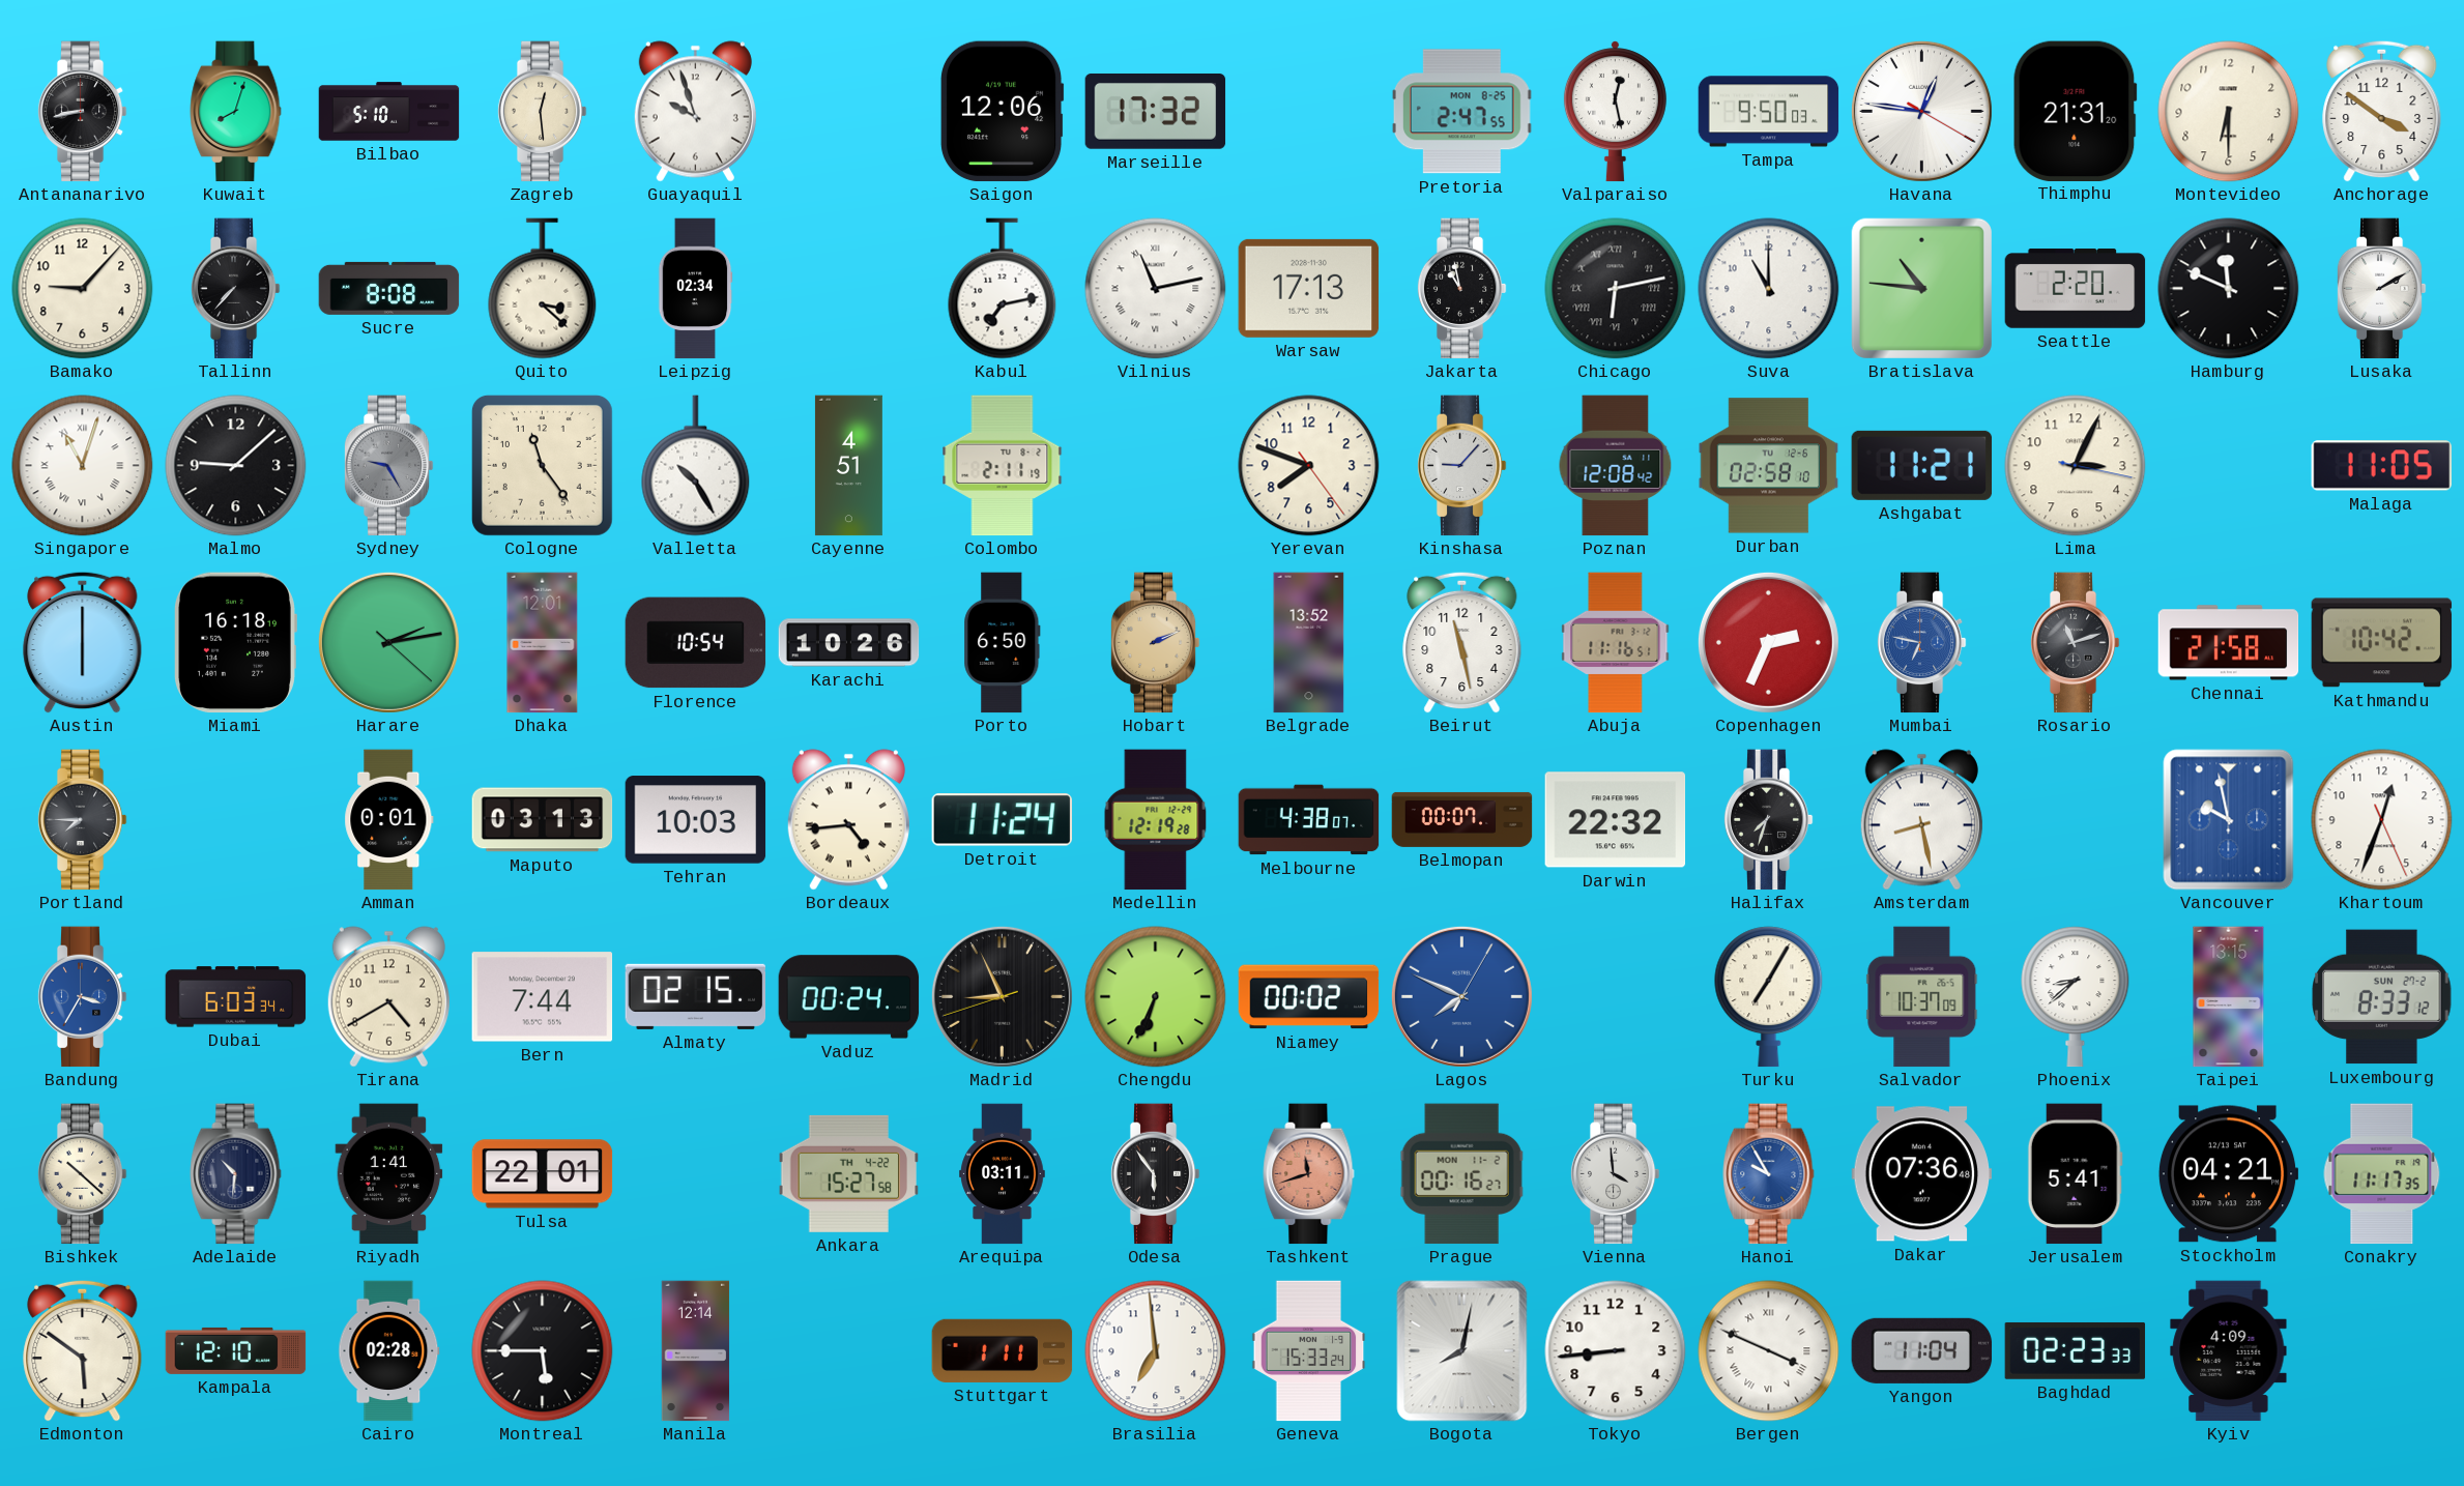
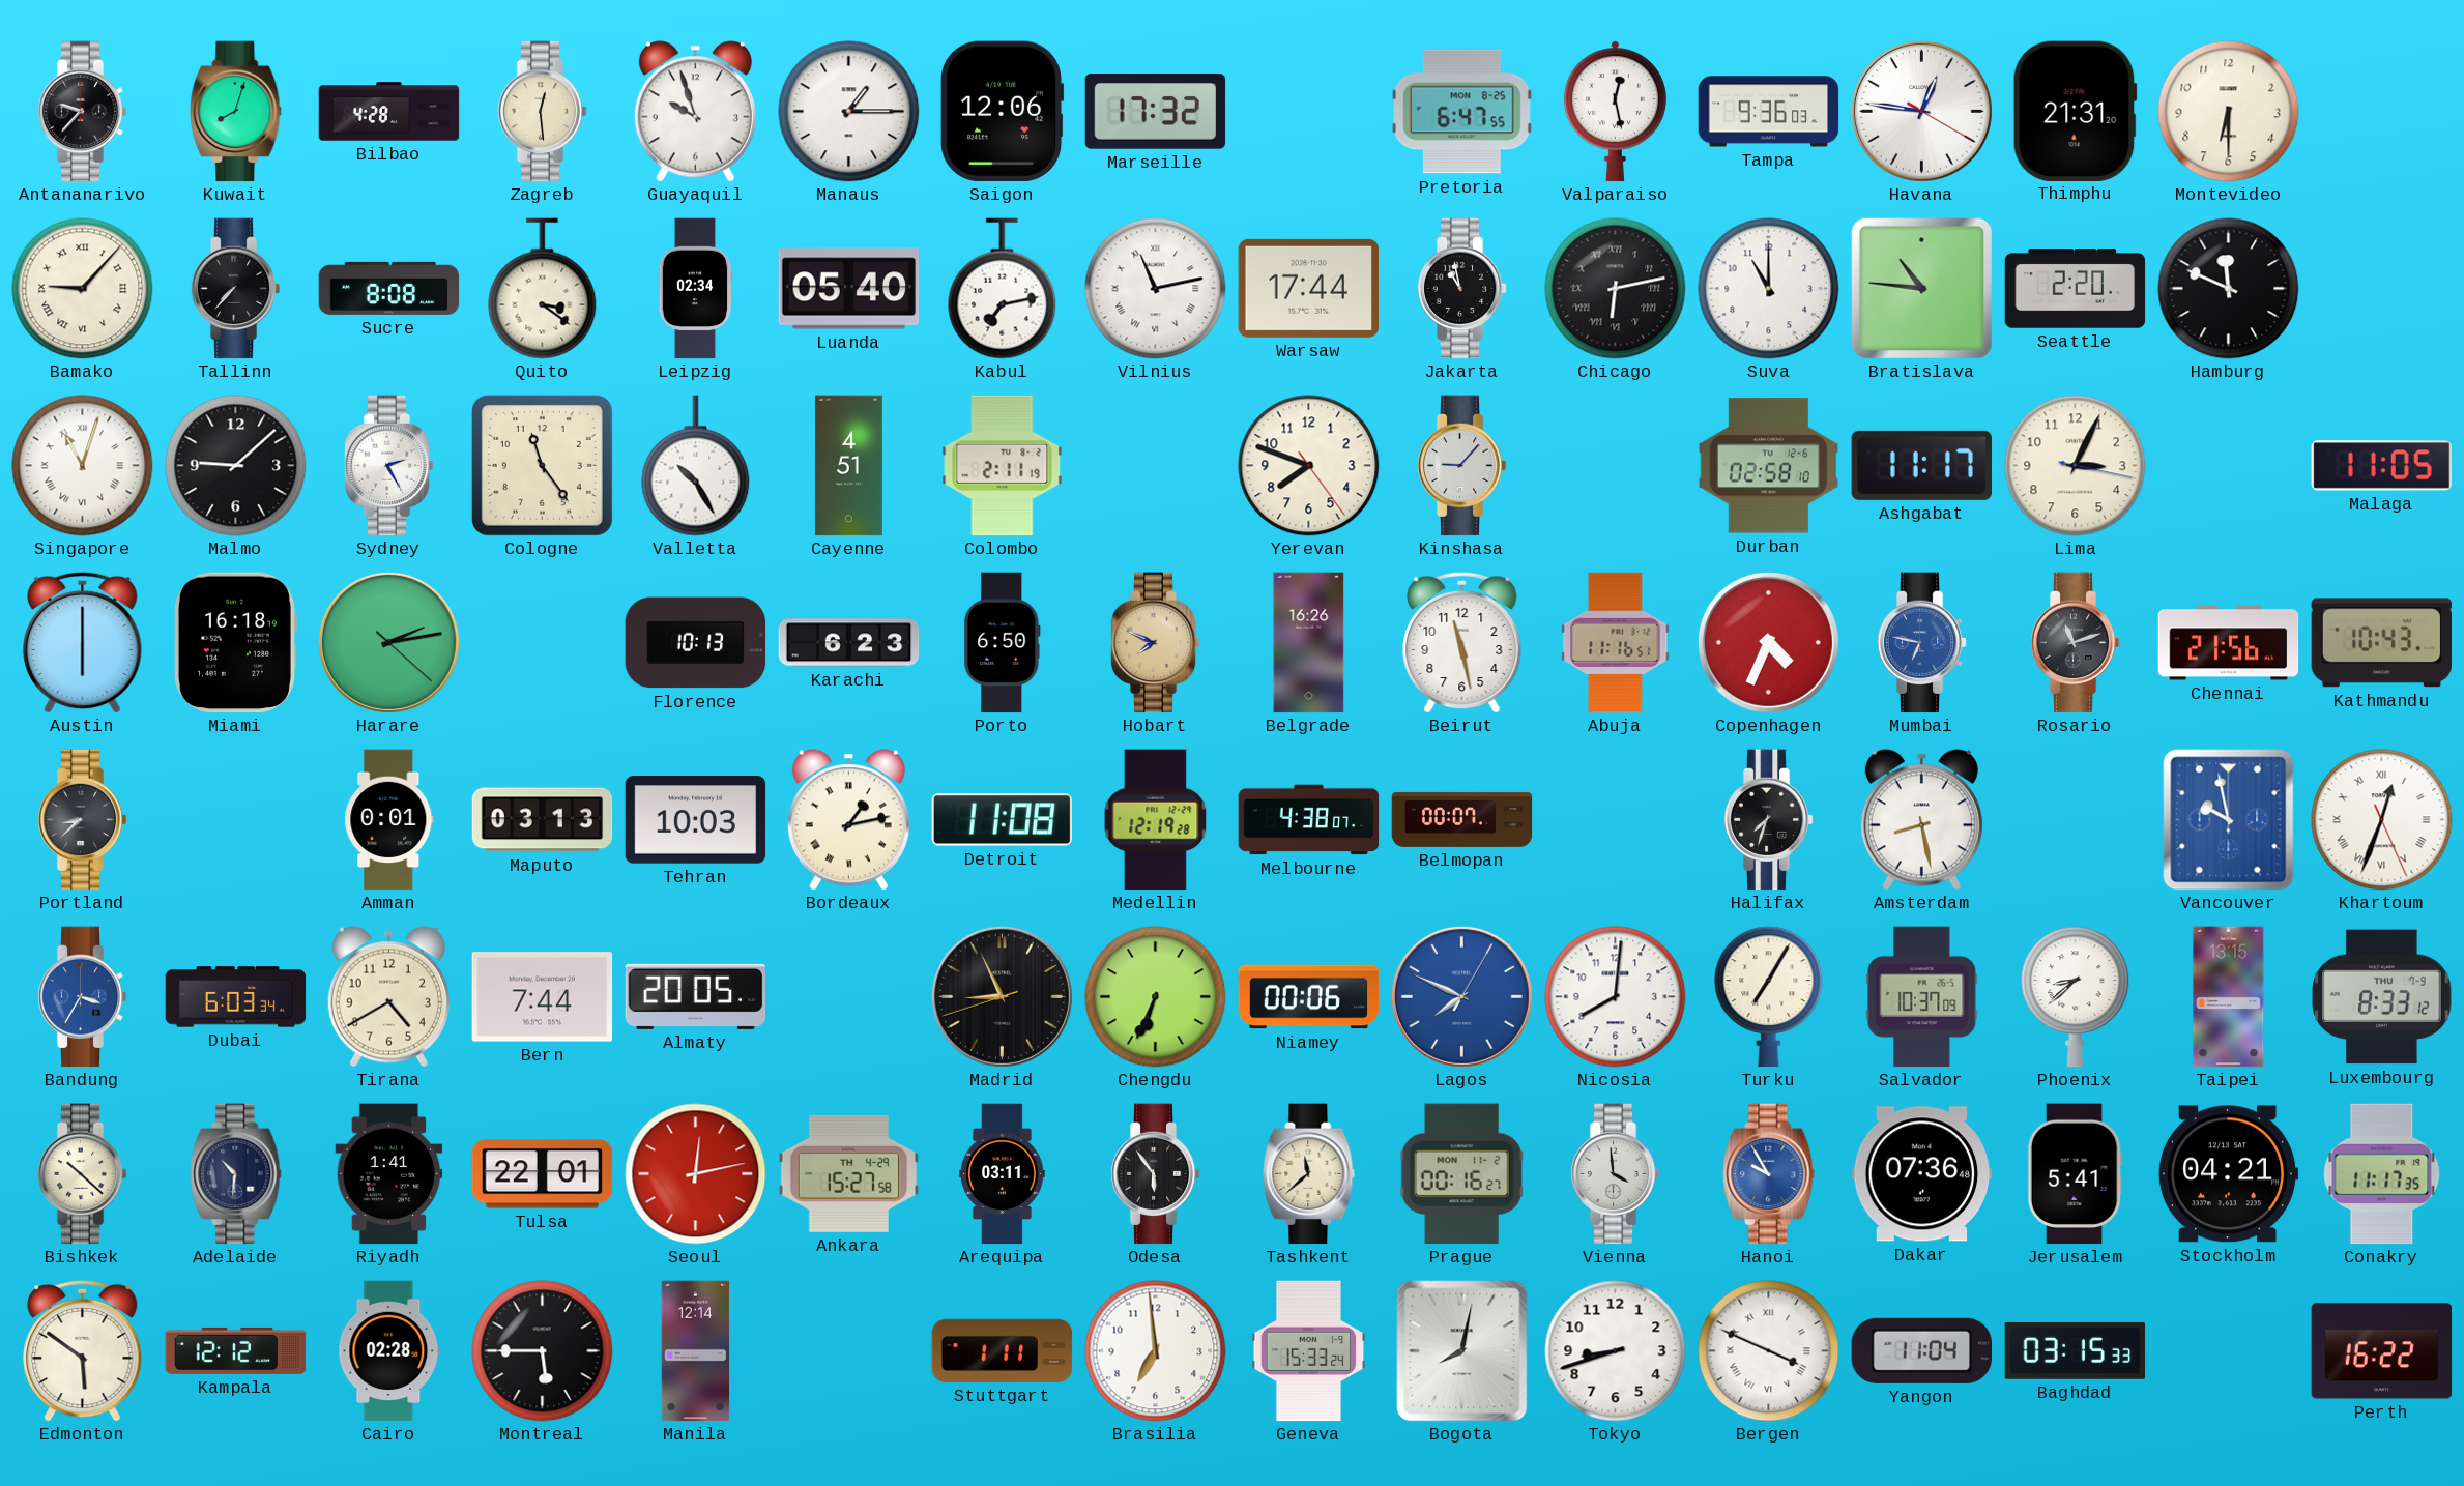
Antananarivo: 8:43 -> 9:37 (82, 112)
Bilbao: 5:10 -> 4:28 (389, 112)
Manaus: none -> 1:15 (849, 112)
Pretoria: 2:47 -> 6:47 (1461, 112)
Tampa: 9:50 -> 9:36 (1769, 112)
Anchorage: 3:51 -> none (2382, 111)
Bamako numerals: Arabic -> Roman (83, 289)
Quito: 3:22 -> 3:21 (543, 289)
Luanda: none -> 05:40 (849, 289)
Warsaw: 17:13 -> 17:44 (1309, 288)
Lusaka: 2:10 -> none (2381, 289)
Sydney: 9:25 -> 2:25 (388, 466)
Sydney dial: grey -> white (388, 466)
Poznan: 12:08 -> none (1616, 466)
Ashgabat: 11:21 -> 11:17 (1922, 465)
Dhaka: 12:01 -> none (543, 643)
Florence: 10:54 -> 10:13 (696, 643)
Karachi: 10:26 -> 6:23 (849, 643)
Hobart: 2:11 -> 7:49 (1155, 643)
Belgrade: 13:52 -> 16:26 (1309, 643)
Copenhagen: 2:34 -> 4:34 (1768, 642)
Chennai: 21:58 -> 21:56 (2229, 643)
Kathmandu: 10:42 -> 10:43 (2382, 643)
Portland: 7:45 -> 8:38 (82, 820)
Bordeaux: 4:44 -> 1:13 (848, 820)
Detroit: 11:24 -> 11:08 (1002, 820)
Darwin: 22:32 -> none (1616, 820)
Khartoum numerals: Arabic -> Roman (2382, 820)
Almaty: 02:15 -> 20:05 (696, 996)
Vaduz: 00:24 -> none (849, 997)
Niamey: 00:02 -> 00:06 (1309, 997)
Nicosia: none -> 8:01 (1616, 997)
Luxembourg date: SUN 27-2 -> THU 7-9 (2382, 997)
Seoul: none -> 12:13 (696, 1174)
Ankara date: TH 4-22 -> TH 4-29 (849, 1173)
Tashkent: 11:42 -> 11:38 (1309, 1174)
Tashkent dial: salmon -> cream (1309, 1174)
Kampala: 12:10 -> 12:12 (236, 1350)
Tokyo: 8:44 -> 8:42 (1616, 1351)
Baghdad: 02:23 -> 03:15 (2076, 1351)
Kyiv: 4:09 -> none (2229, 1351)
Perth: none -> 16:22 (2382, 1351)
